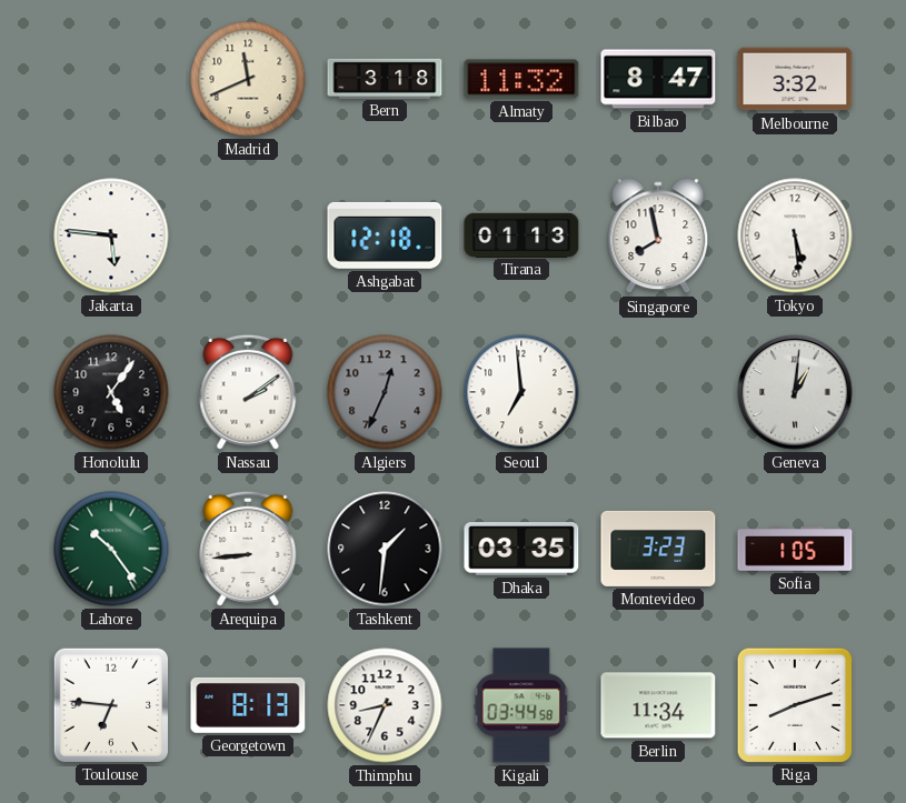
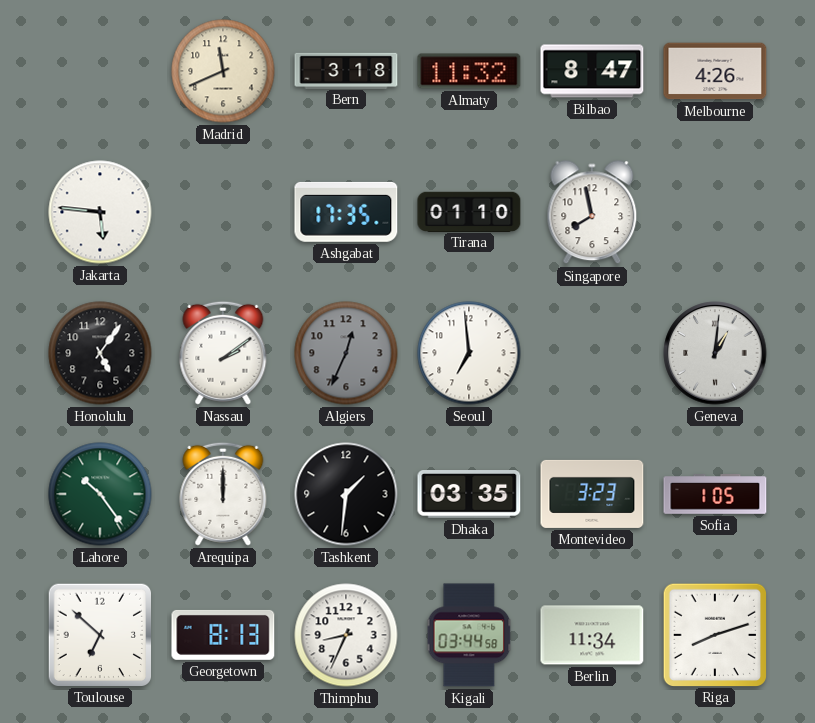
Melbourne: 3:32 -> 4:26 (715, 71)
Ashgabat: 12:18 -> 17:35 (346, 212)
Tirana: 01:13 -> 01:10 (469, 211)
Tokyo: 5:29 -> none (795, 235)
Arequipa: 8:44 -> 12:00 (223, 494)
Toulouse: 6:46 -> 6:52 (99, 634)
